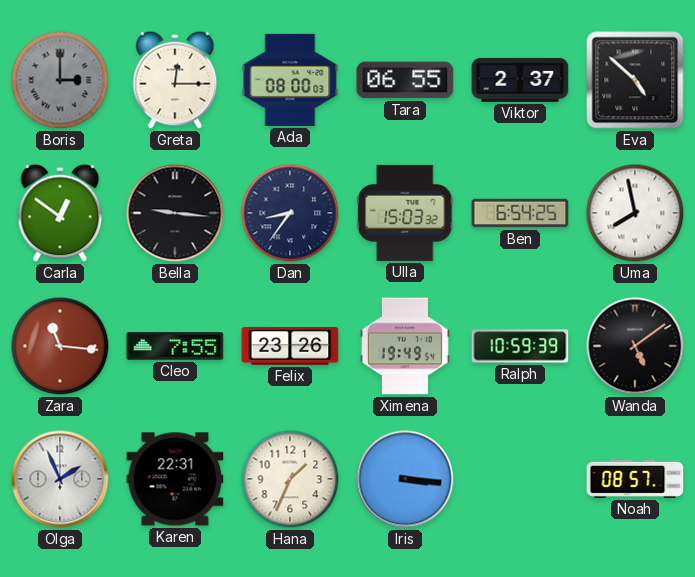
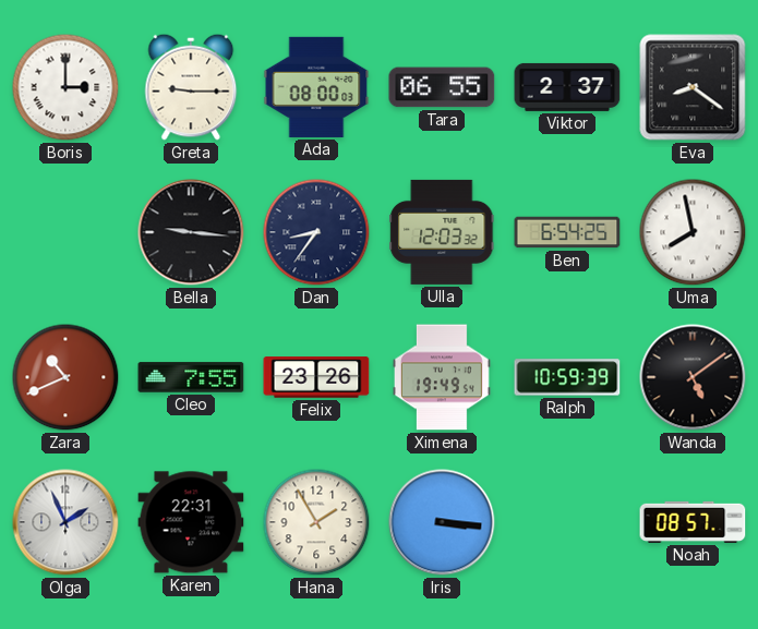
Boris dial: grey -> white (65, 87)
Greta: 12:15 -> 9:15 (191, 87)
Eva: 4:52 -> 8:21 (693, 87)
Carla: 12:51 -> none (60, 213)
Ulla: 15:03 -> 12:03 (442, 232)
Zara: 11:16 -> 10:41 (65, 377)
Hana: 1:34 -> 1:55 (316, 522)
